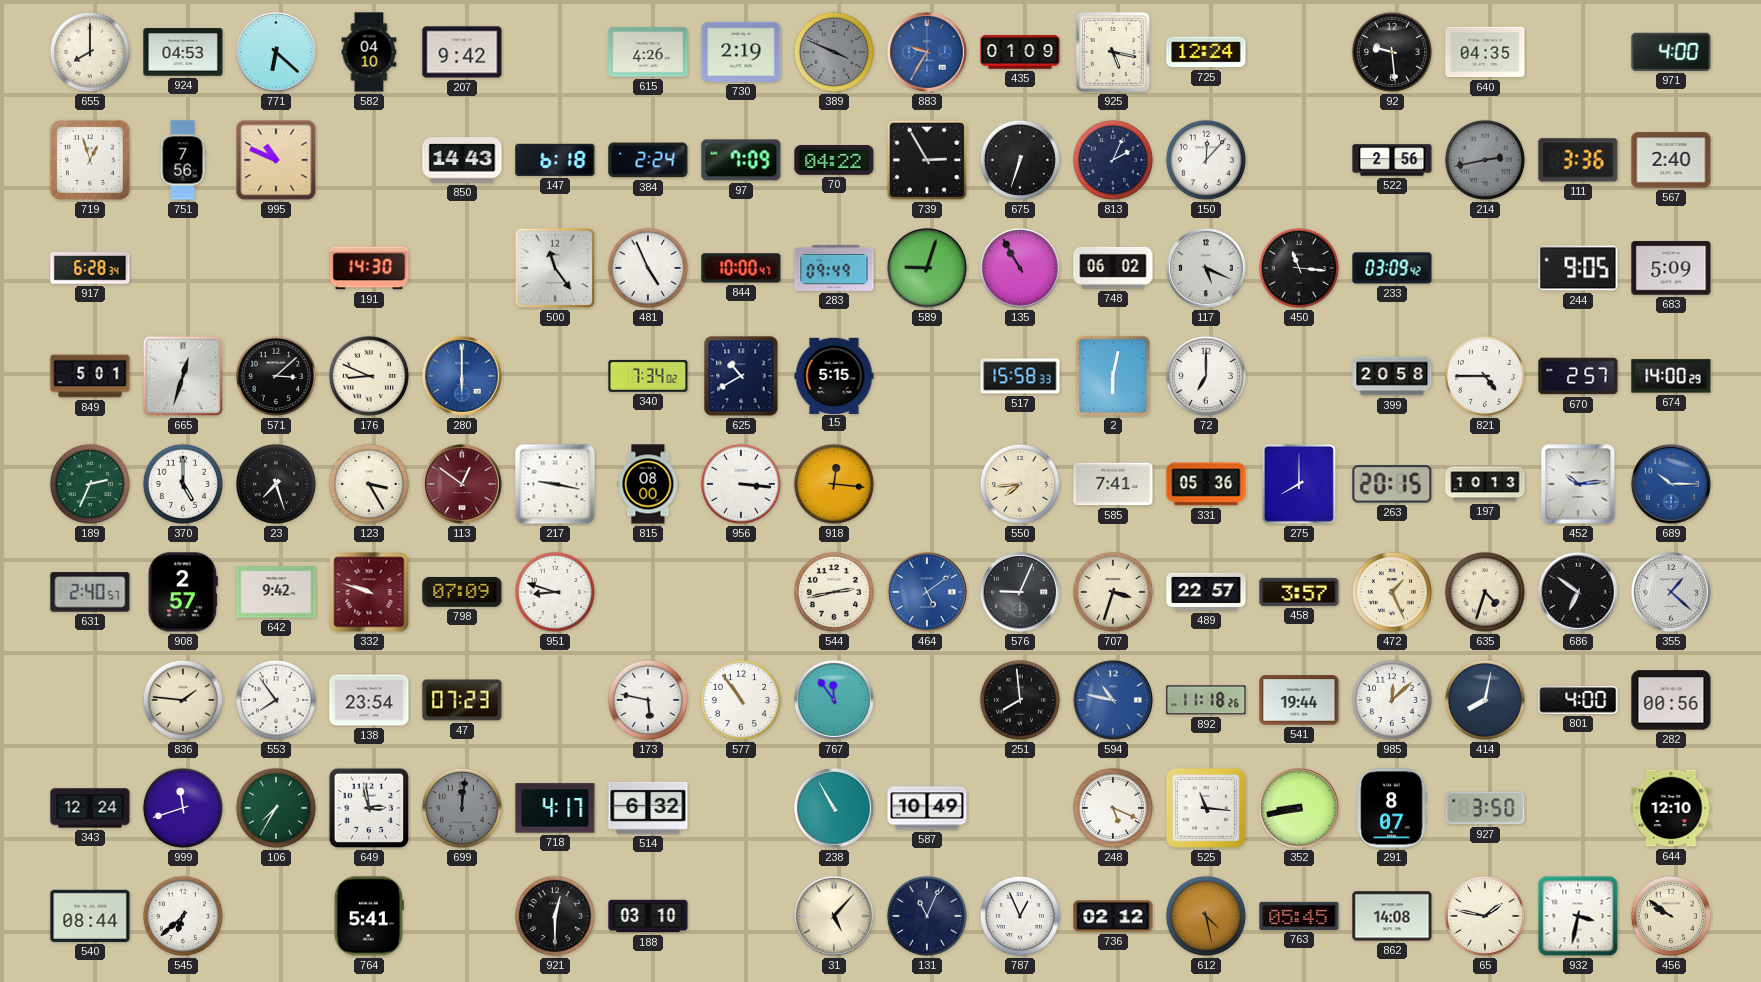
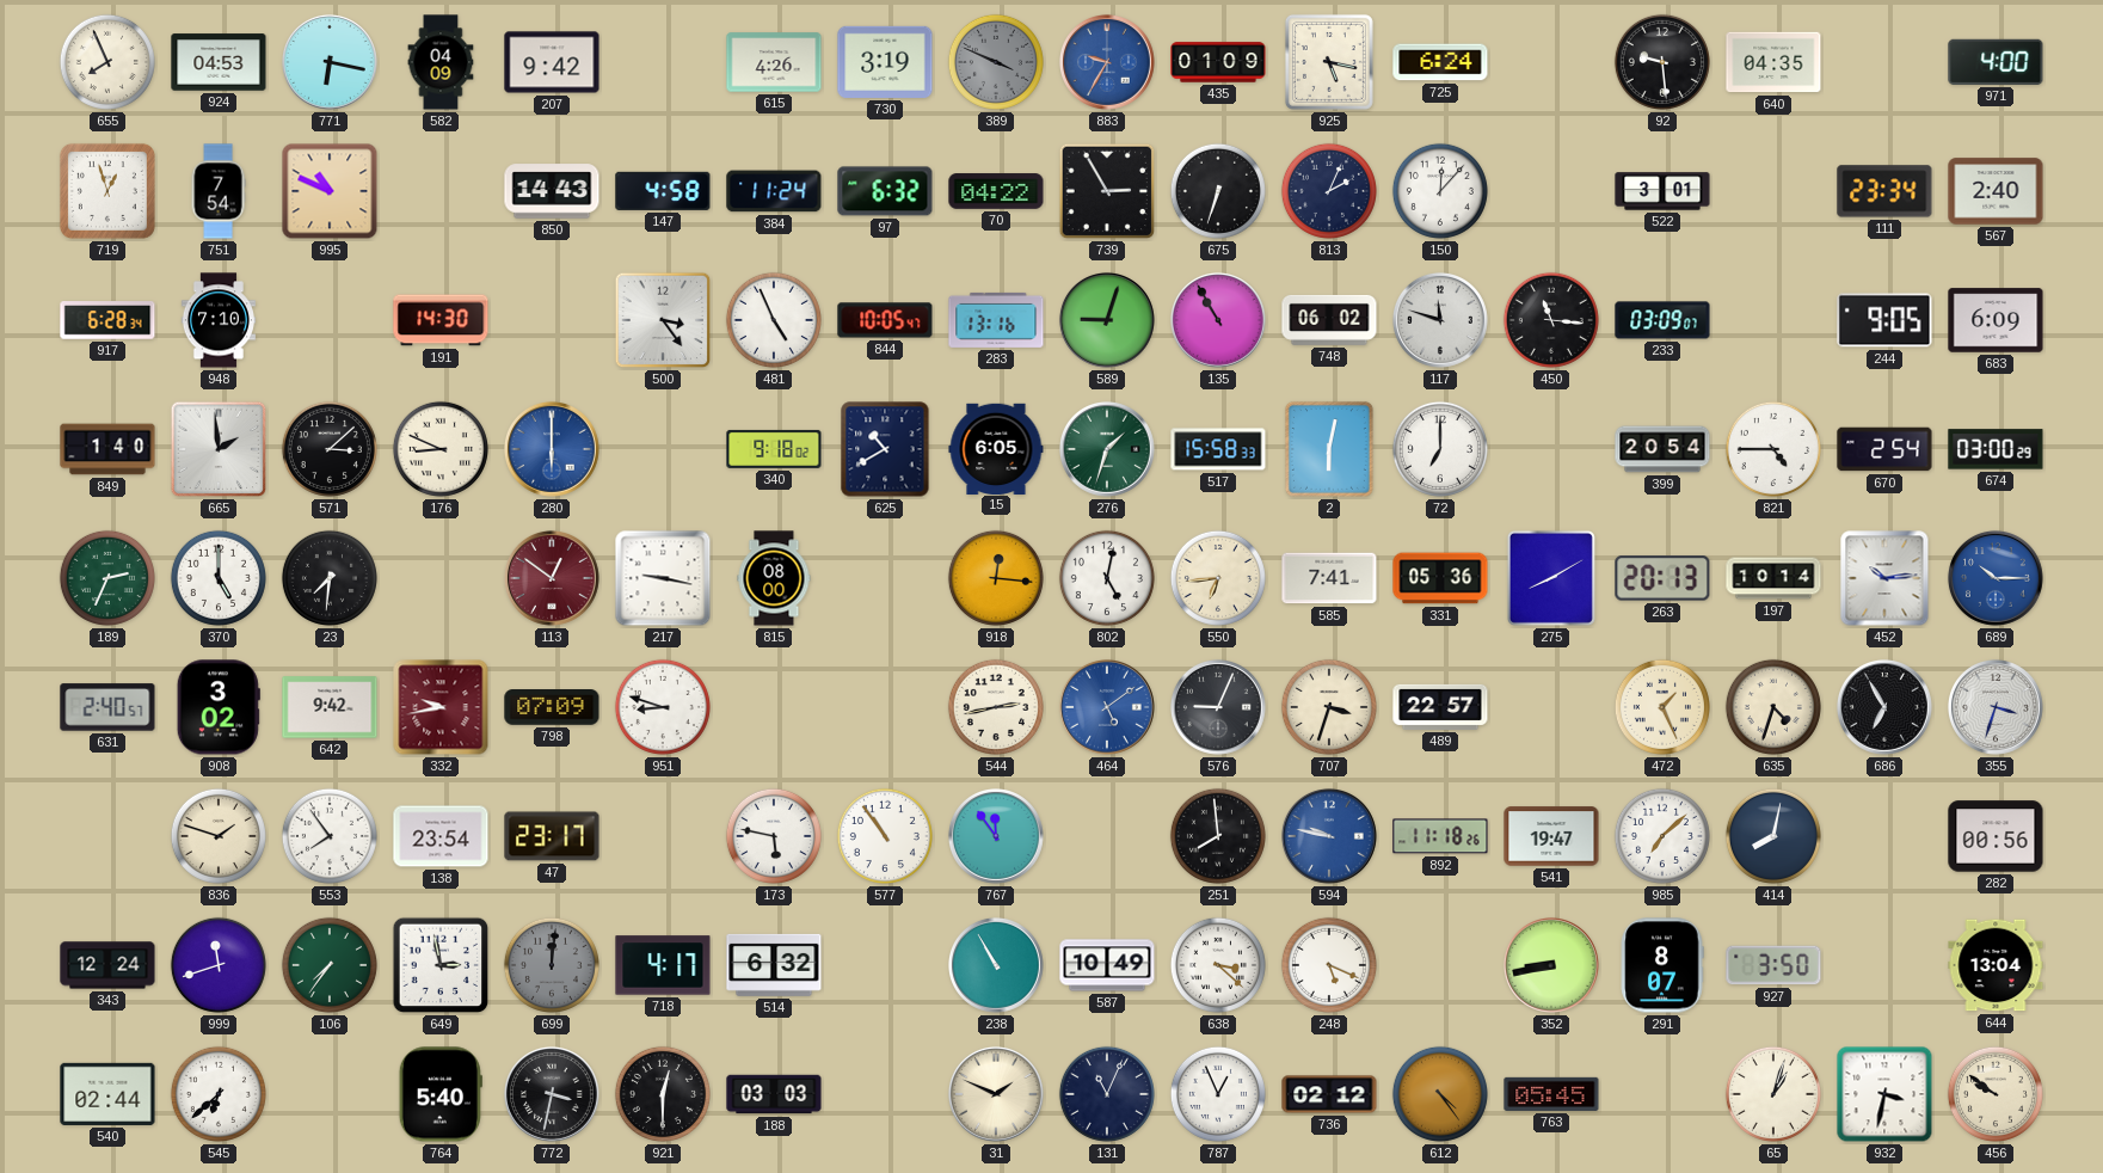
655: 8:00 -> 7:56 (107, 62)
771: 6:22 -> 6:17 (330, 62)
582: 04:10 -> 04:09 (441, 62)
730: 2:19 -> 3:19 (885, 62)
725: 12:24 -> 6:24 (1440, 62)
751: 7:56 -> 7:54 (219, 191)
147: 6:18 -> 4:58 (663, 191)
384: 2:24 -> 11:24 (774, 191)
97: 7:09 -> 6:32 (885, 191)
522: 2:56 -> 3:01 (1662, 191)
214: 2:43 -> none (1485, 160)
111: 3:36 -> 23:34 (1884, 191)
948: none -> 7:10 (219, 320)
500: 11:24 -> 3:24 (663, 320)
844: 10:00 -> 10:05 (885, 320)
283: 09:49 -> 13:16 (996, 320)
117: 5:19 -> 11:48 (1440, 320)
233: 03:09:42 -> 03:09:07 (1662, 320)
683: 5:09 -> 6:09 (1996, 320)
849: 5:01 -> 1:40 (107, 449)
665: 12:33 -> 1:59 (219, 449)
340: 7:34 -> 9:18 (774, 449)
15: 5:15 -> 6:05 (996, 448)
276: none -> 1:33 (1107, 449)
399: 20:58 -> 20:54 (1662, 449)
670: 2:57 -> 2:54 (1884, 449)
674: 14:00 -> 03:00 (1996, 449)
23: 7:27 -> 7:31 (330, 578)
123: 3:25 -> none (369, 484)
956: 3:16 -> none (741, 484)
802: none -> 5:02 (1107, 578)
550: 7:44 -> 6:44 (1218, 578)
275: 8:00 -> 8:10 (1551, 578)
263: 20:15 -> 20:13 (1662, 578)
197: 10:13 -> 10:14 (1773, 578)
908: 2:57 -> 3:02 (219, 707)
332: 9:48 -> 9:43 (441, 707)
458: 3:57 -> none (1299, 592)
686: 6:51 -> 6:55 (1884, 707)
355: 1:22 -> 3:33 (1996, 707)
836: 1:46 -> 1:48 (219, 836)
47: 07:23 -> 23:17 (552, 836)
594: 10:47 -> 9:47 (1329, 836)
541: 19:44 -> 19:47 (1551, 836)
985: 12:08 -> 7:08 (1662, 836)
801: 4:00 -> none (1578, 701)
106: 7:35 -> 7:36 (330, 965)
638: none -> 3:22 (1218, 965)
525: 11:16 -> none (1206, 808)
644: 12:10 -> 13:04 (1996, 965)
540: 08:44 -> 02:44 (107, 1094)
764: 5:41 -> 5:40 (441, 1094)
772: none -> 3:32 (552, 1094)
188: 03:10 -> 03:03 (774, 1094)
31: 5:07 -> 1:49 (996, 1094)
612: 4:28 -> 4:24 (1440, 1094)
862: 14:08 -> none (1392, 916)
65: 1:47 -> 1:03 (1773, 1094)
